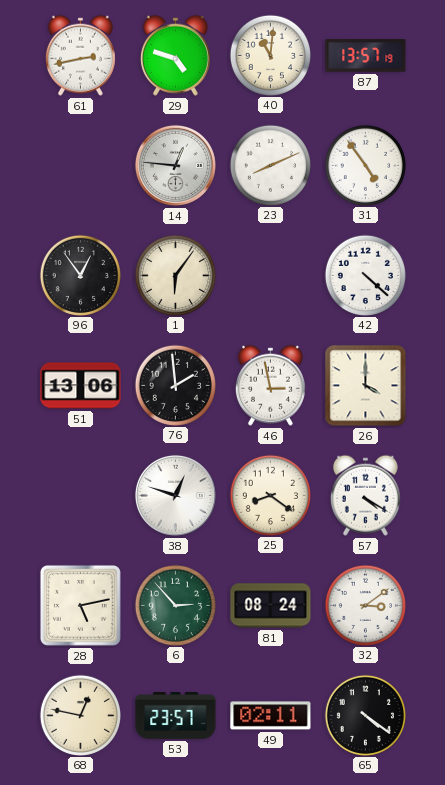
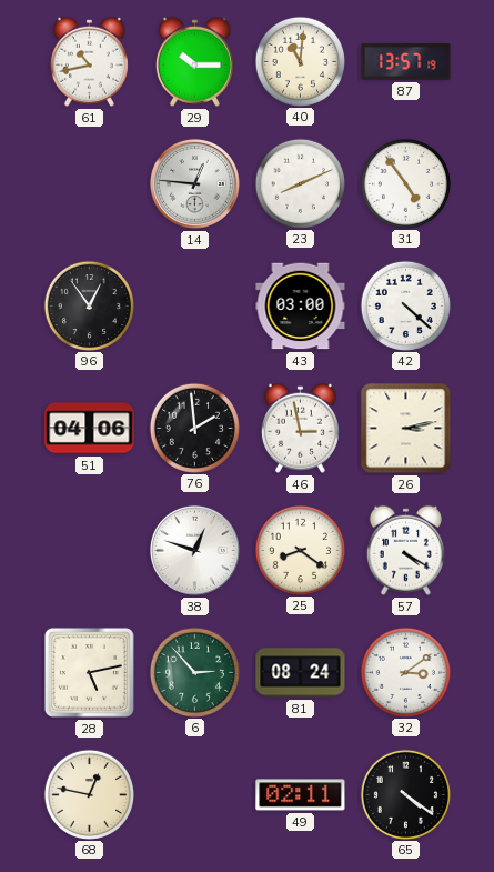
61: 2:43 -> 10:43 (89, 61)
29: 4:48 -> 10:15 (194, 61)
1: 6:06 -> none (175, 275)
43: none -> 03:00 (301, 307)
51: 13:06 -> 04:06 (90, 429)
26: 4:00 -> 3:13 (406, 429)
53: 23:57 -> none (176, 715)
